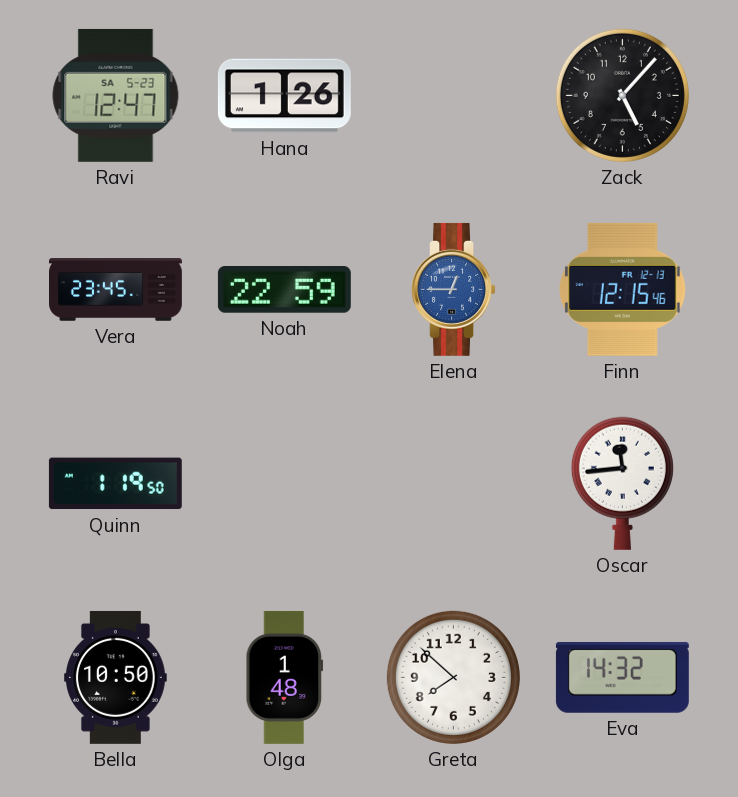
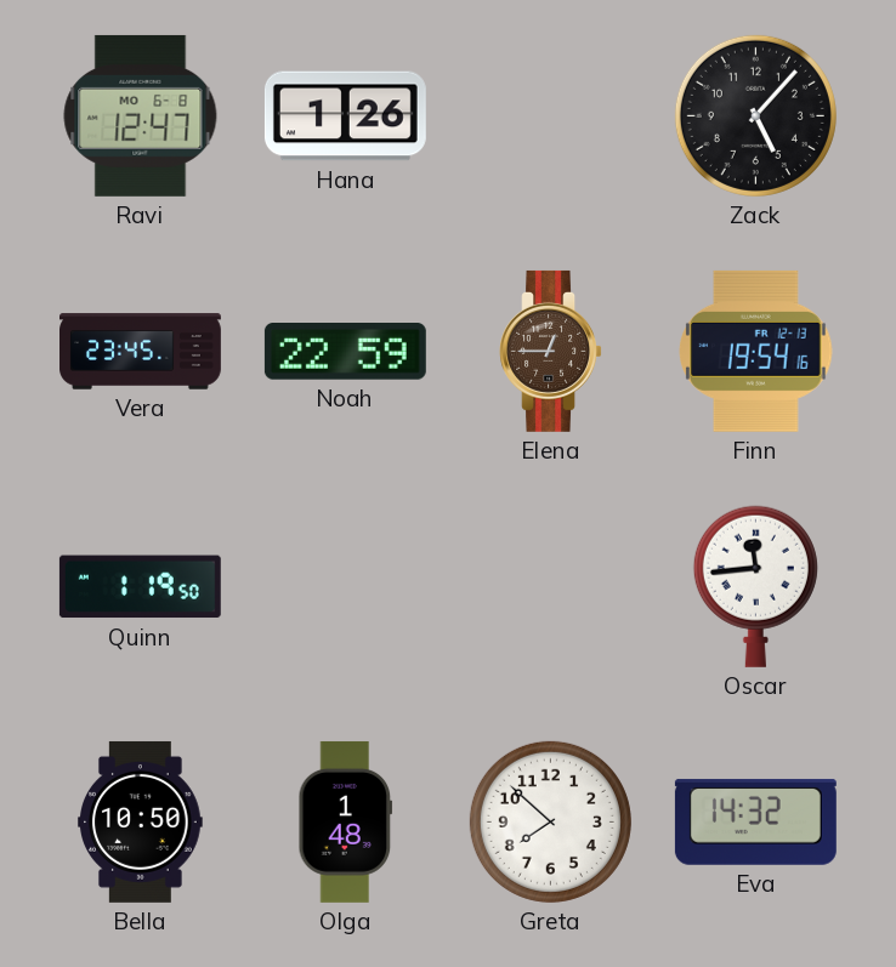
Ravi date: SA 5-23 -> MO 6-8 (141, 115)
Elena dial: blue -> brown (550, 351)
Finn: 12:15 -> 19:54 (756, 351)
